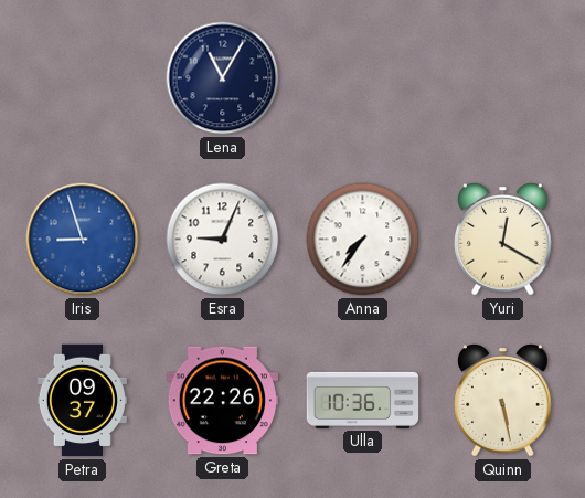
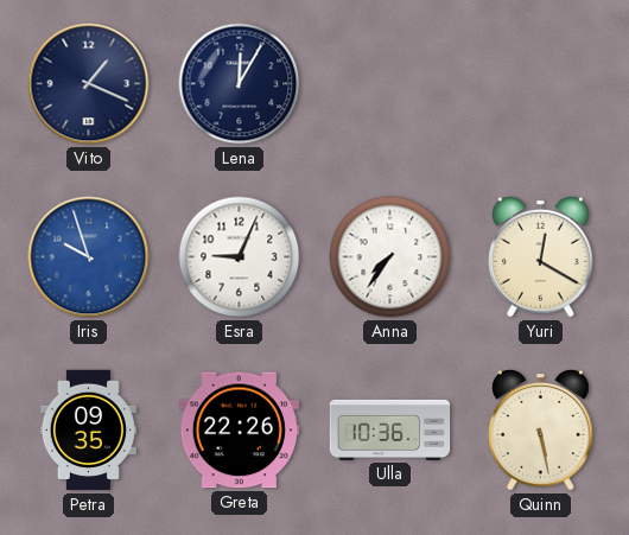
Vito: none -> 1:19 (89, 84)
Lena: 11:05 -> 12:05 (240, 84)
Iris: 8:57 -> 9:57 (89, 257)
Petra: 09:37 -> 09:35 (88, 431)
